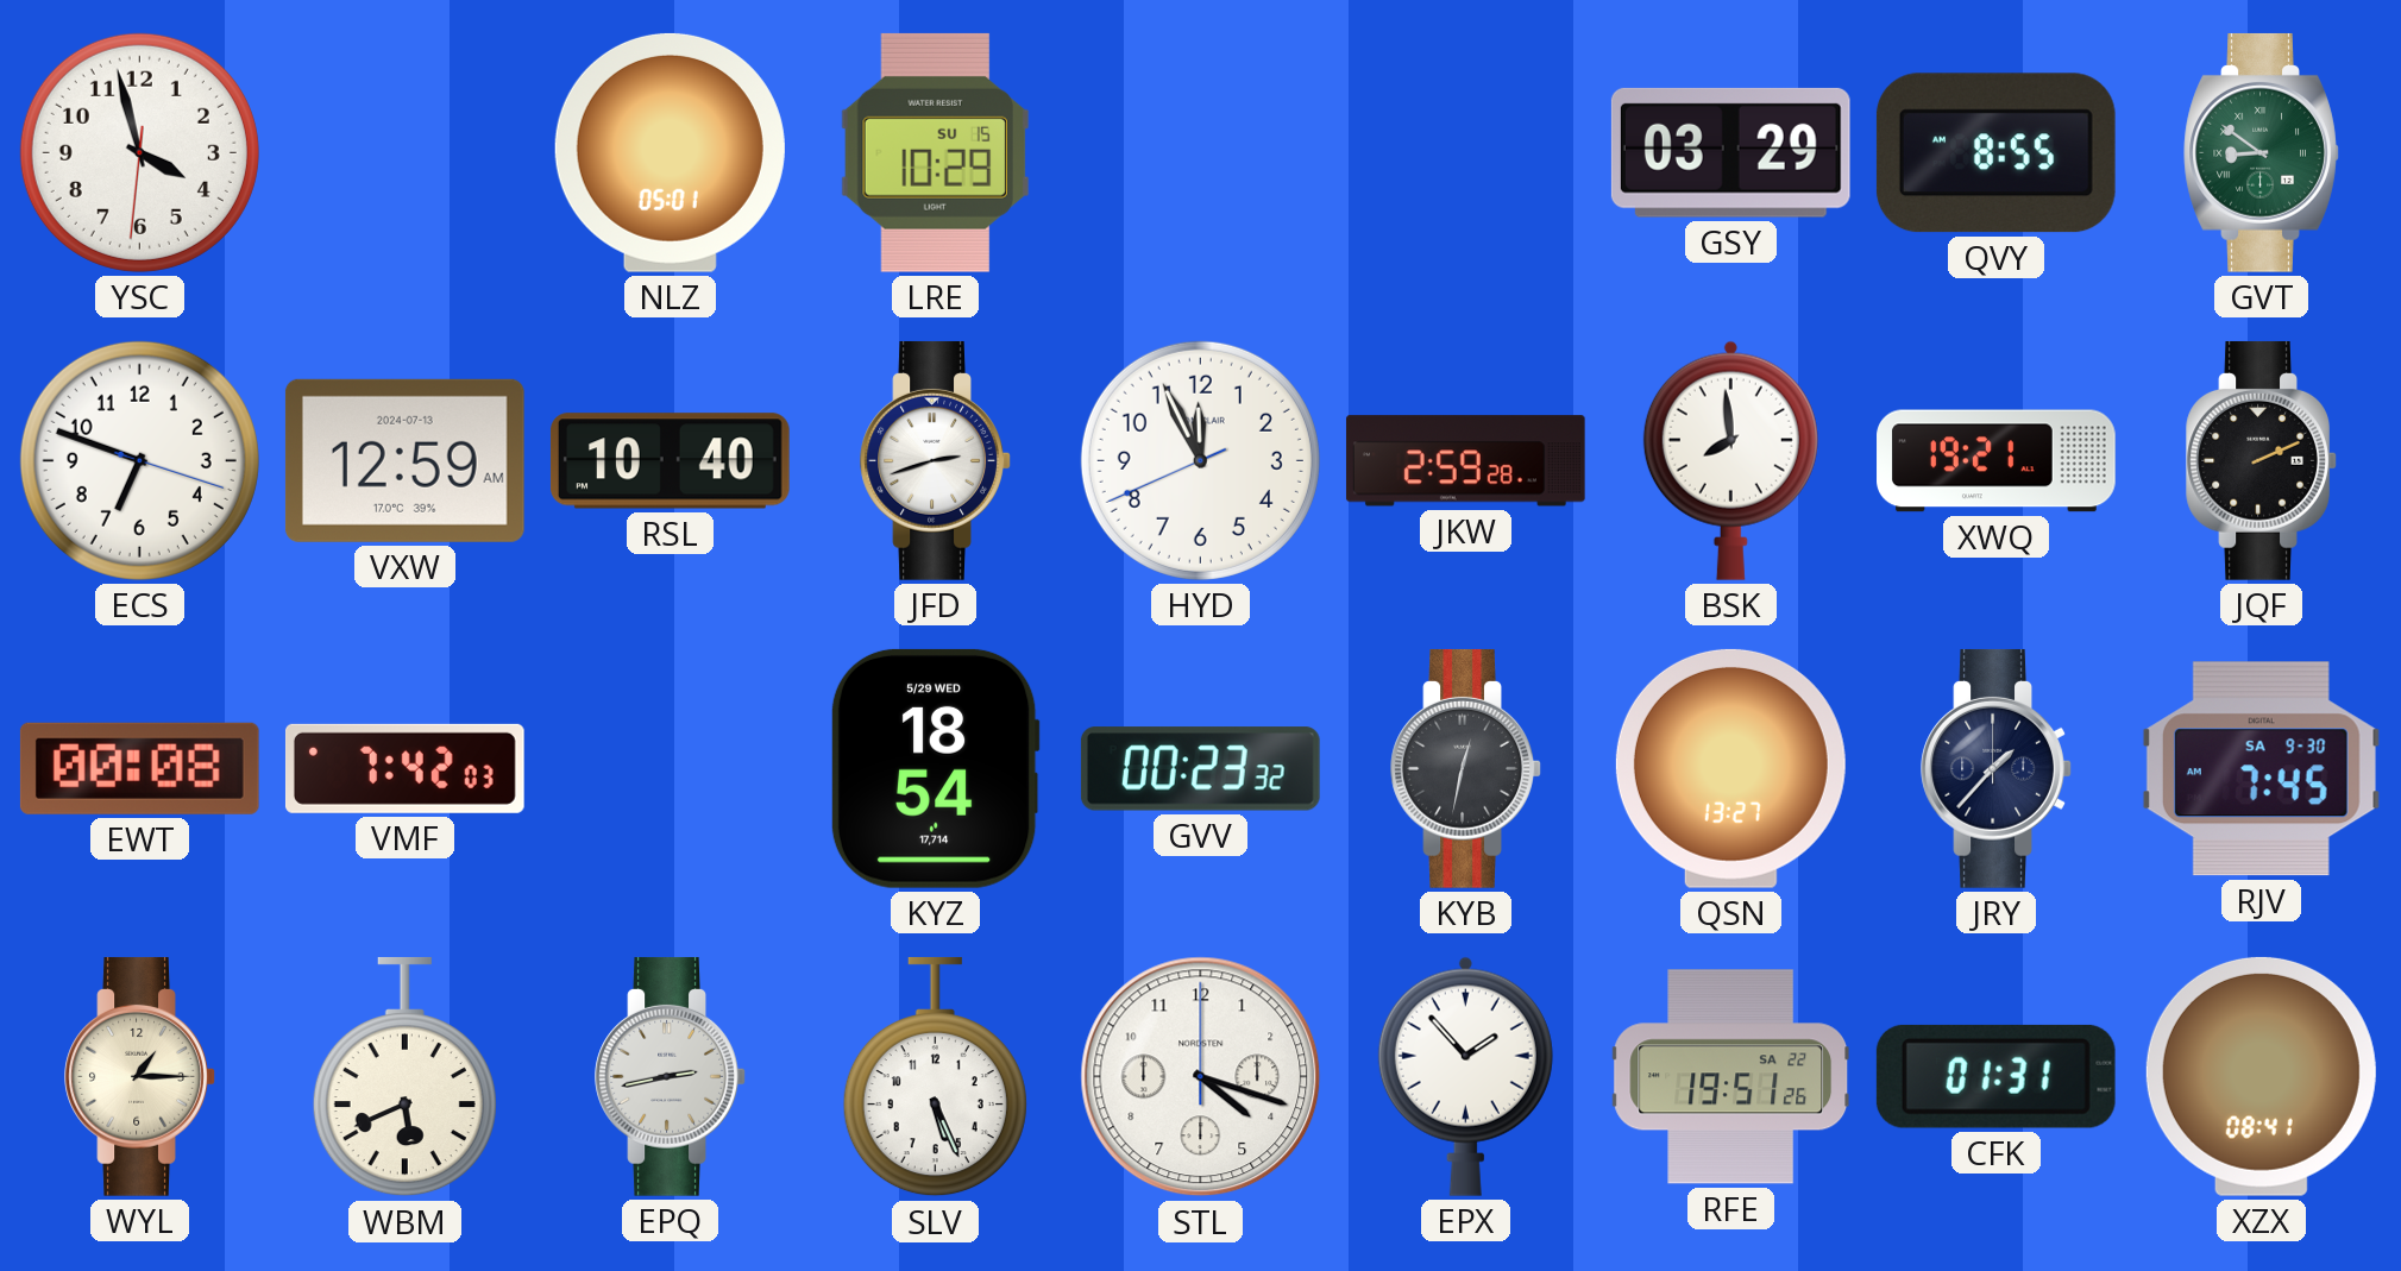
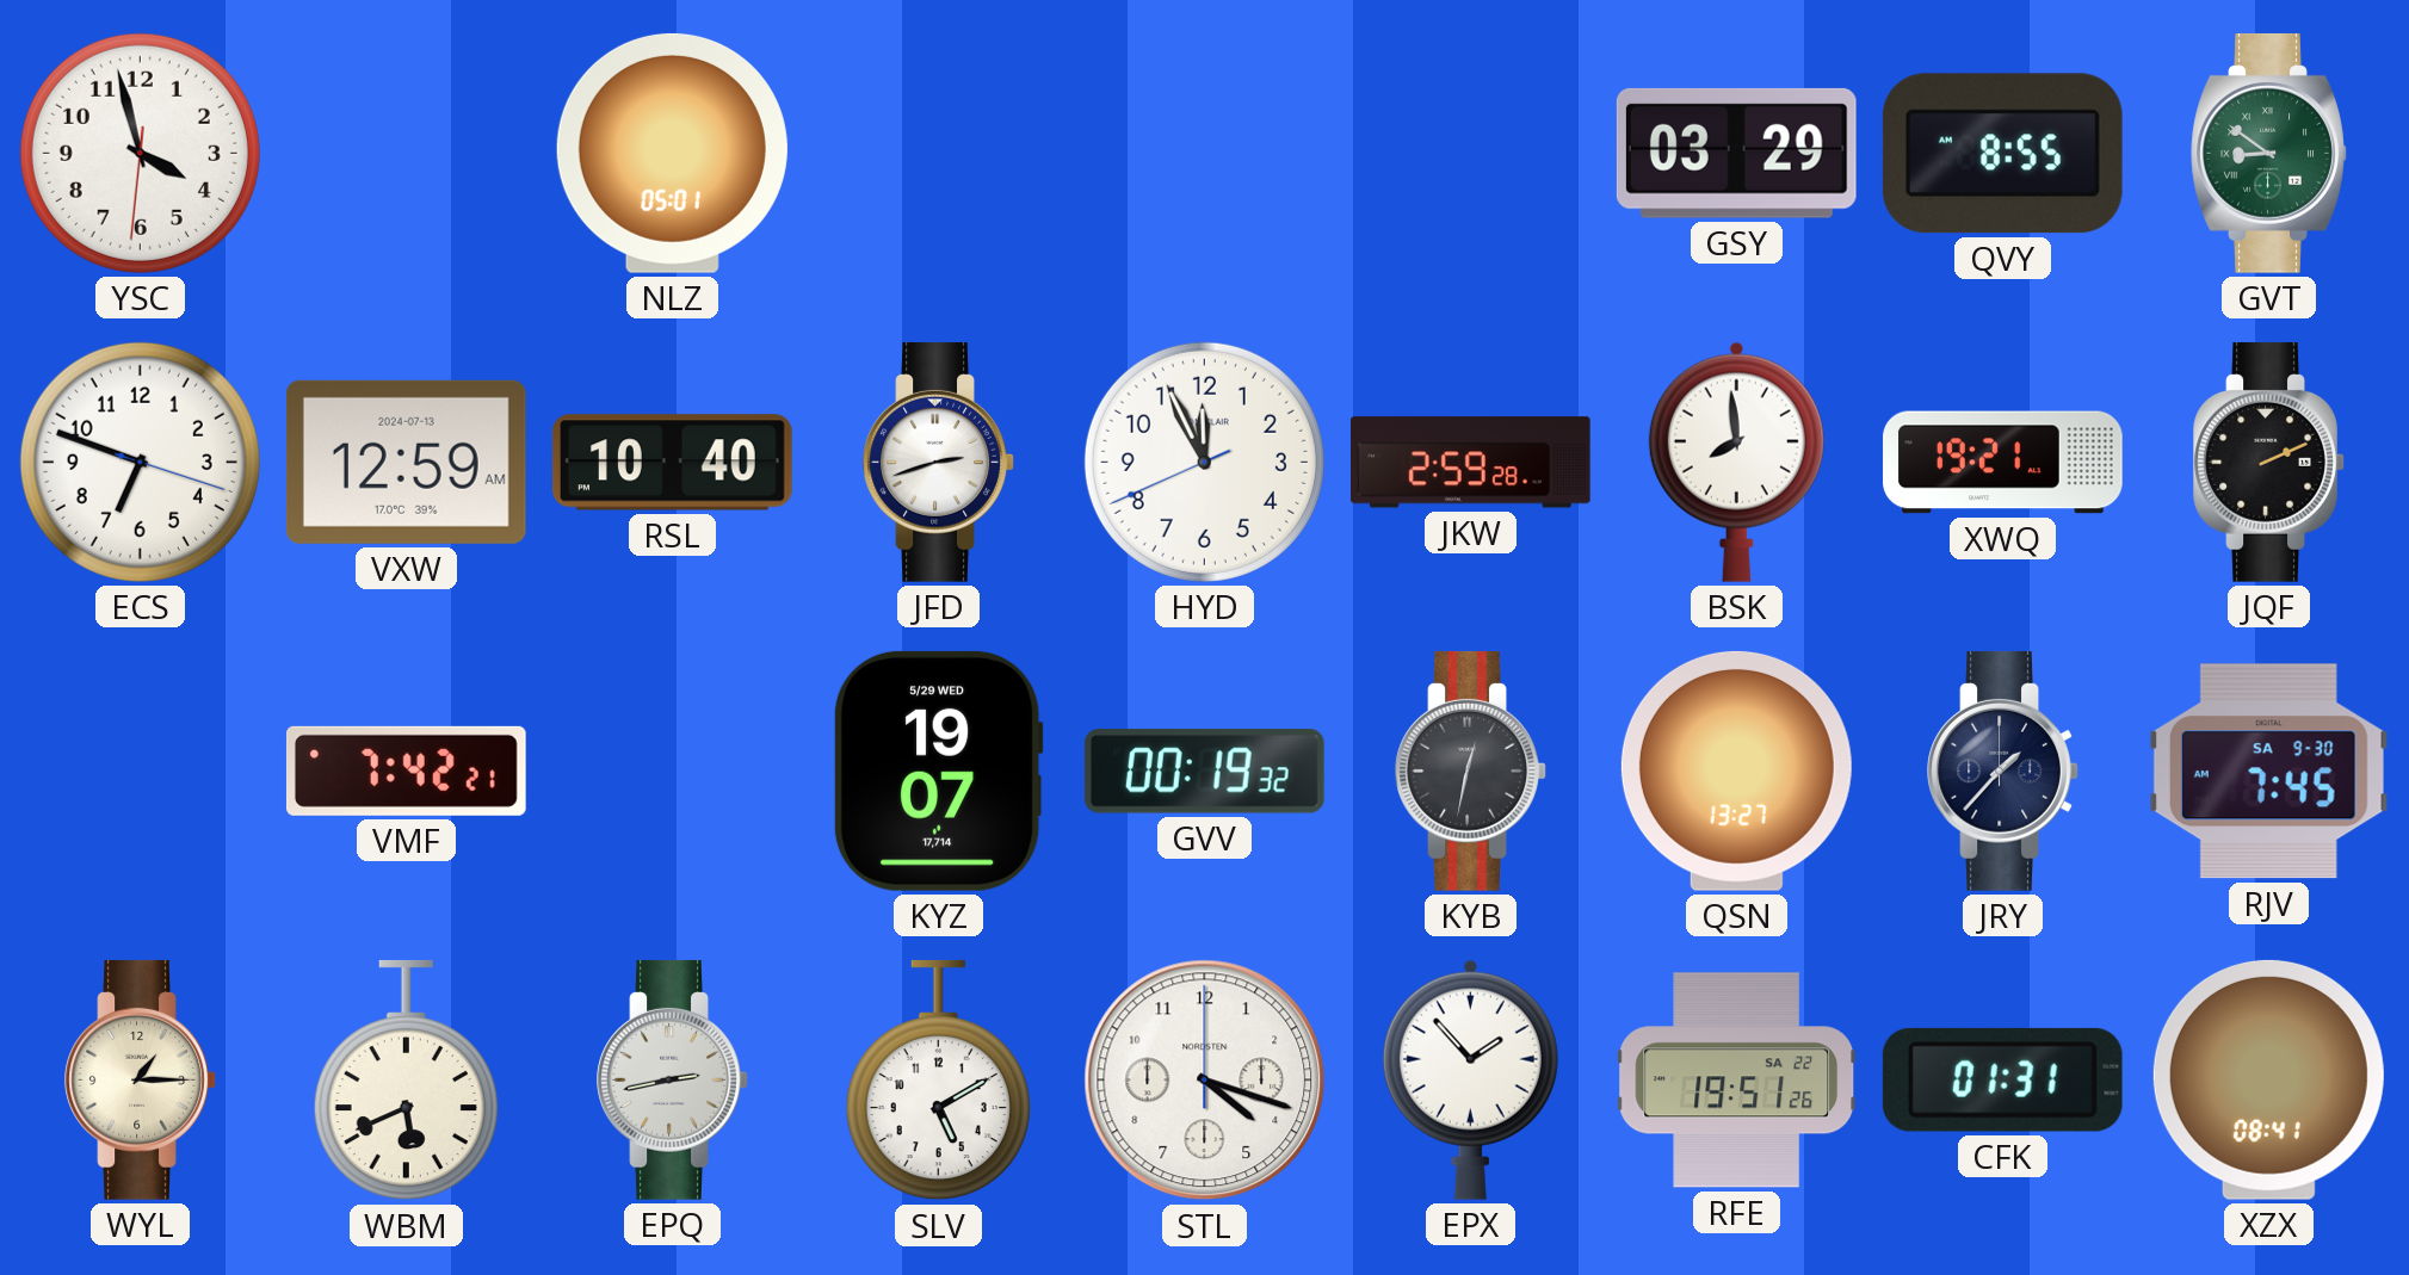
LRE: 10:29 -> none (935, 152)
EWT: 00:08 -> none (139, 768)
VMF: 7:42:03 -> 7:42:21 (406, 770)
KYZ: 18:54 -> 19:07 (938, 770)
GVV: 00:23 -> 00:19 (1204, 772)
SLV: 5:26 -> 5:10 (938, 1081)
